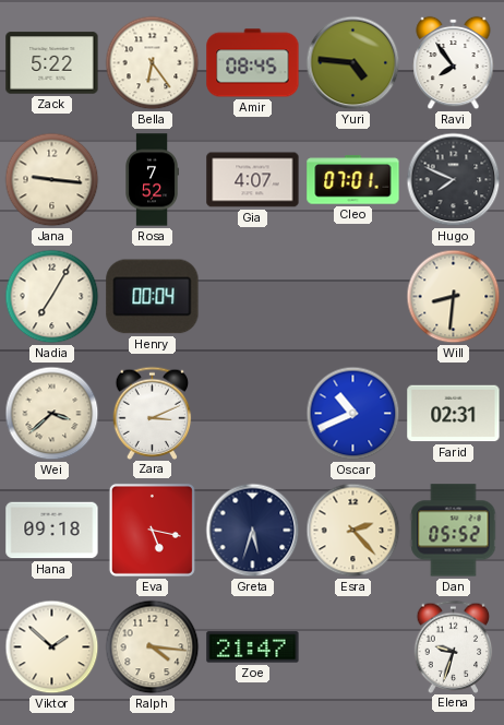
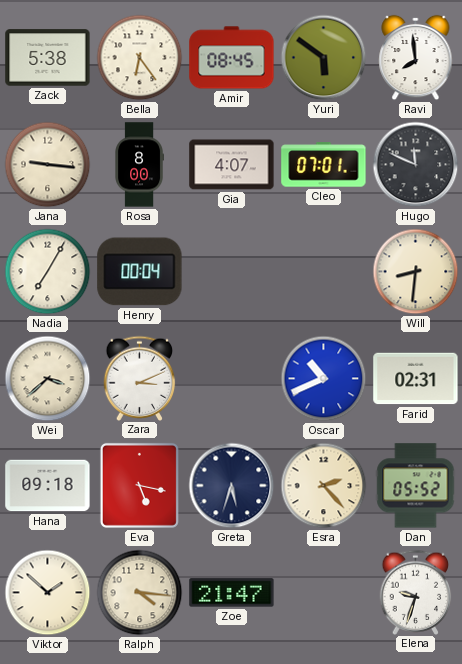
Zack: 5:22 -> 5:38 (48, 58)
Yuri: 4:46 -> 5:51 (324, 58)
Ravi: 7:54 -> 7:59 (416, 58)
Rosa: 7:52 -> 8:00 (139, 165)
Hugo: 7:49 -> 11:49 (416, 165)
